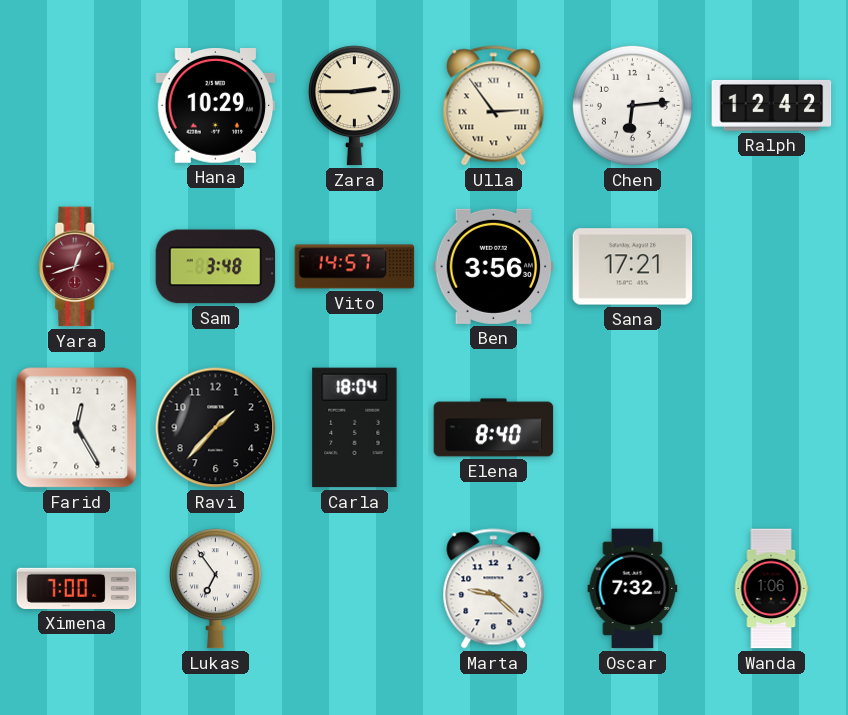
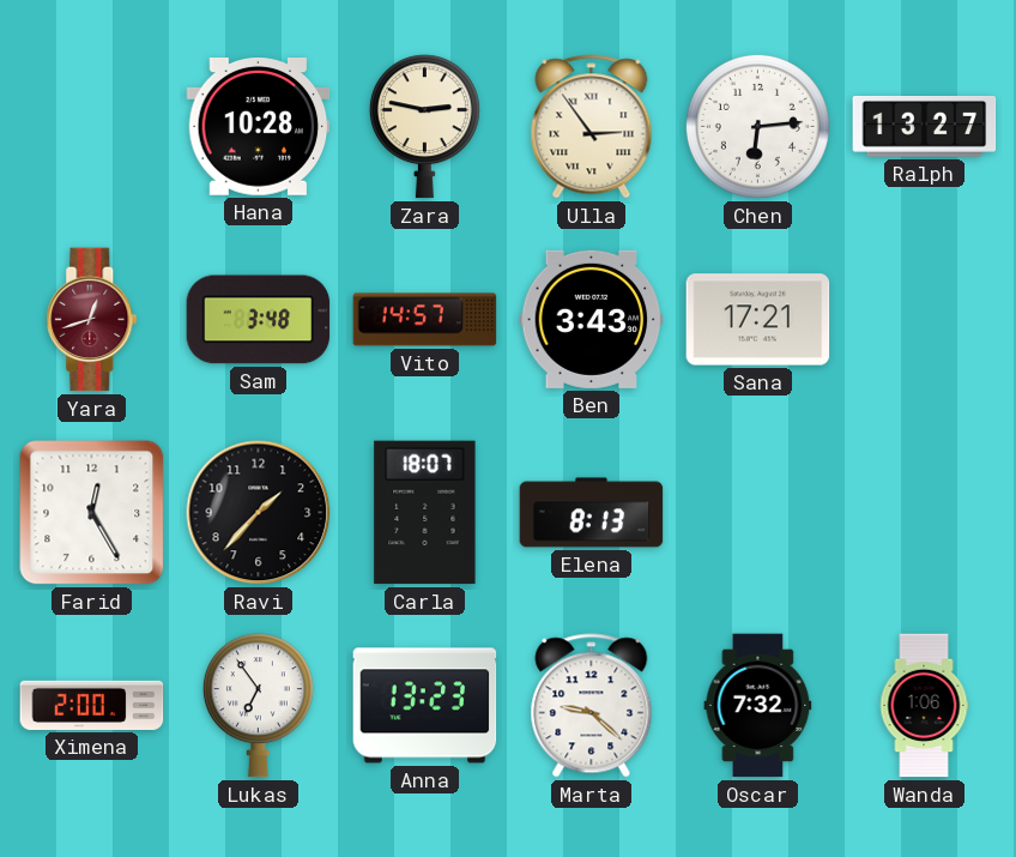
Hana: 10:29 -> 10:28 (259, 127)
Zara: 2:45 -> 2:47 (424, 127)
Ralph: 12:42 -> 13:27 (925, 127)
Ben: 3:56 -> 3:43 (592, 319)
Carla: 18:04 -> 18:07 (425, 513)
Elena: 8:40 -> 8:13 (592, 513)
Ximena: 7:00 -> 2:00 (92, 705)
Anna: none -> 13:23 (425, 706)
